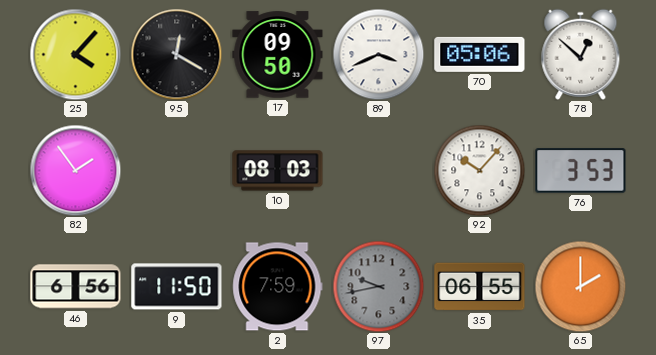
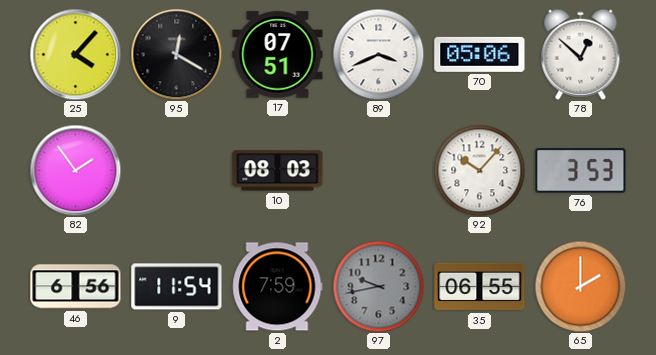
17: 09:50 -> 07:51 (278, 55)
9: 11:50 -> 11:54 (177, 287)
